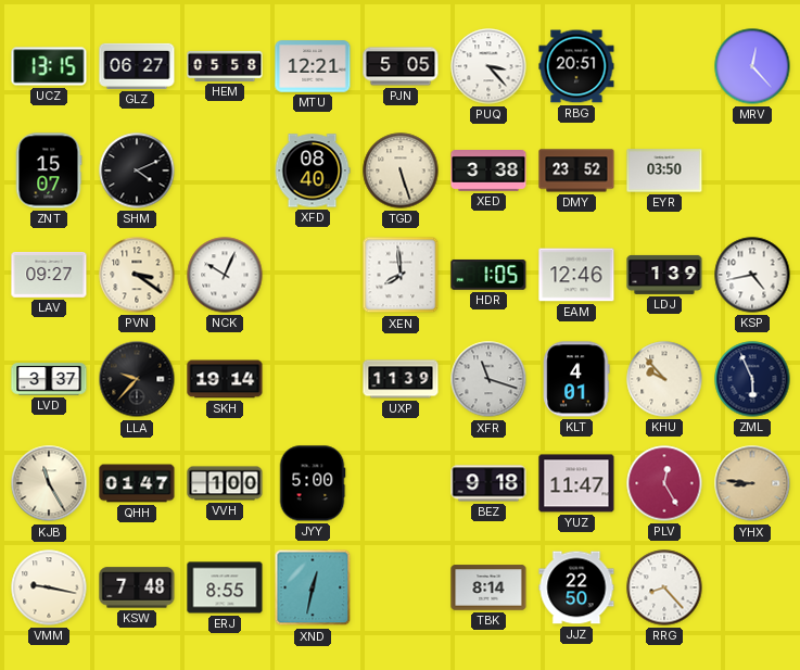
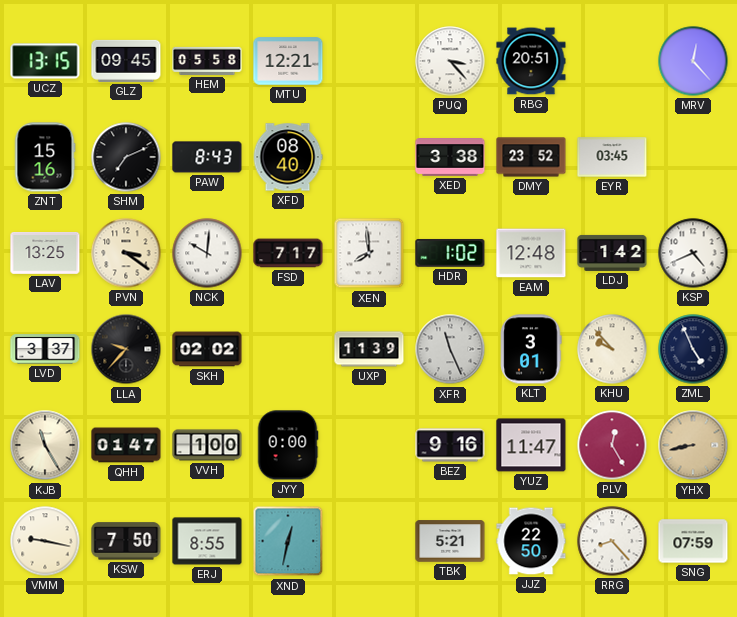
GLZ: 06:27 -> 09:45 (126, 61)
PJN: 5:05 -> none (401, 66)
ZNT: 15:07 -> 15:16 (45, 157)
SHM: 4:11 -> 7:11 (126, 157)
PAW: none -> 8:43 (207, 157)
TGD: 5:27 -> none (401, 170)
EYR: 03:50 -> 03:45 (612, 157)
LAV: 09:27 -> 13:25 (45, 254)
NCK: 10:04 -> 10:01 (207, 253)
FSD: none -> 7:17 (288, 253)
HDR: 1:05 -> 1:02 (450, 253)
EAM: 12:46 -> 12:48 (531, 253)
LDJ: 1:39 -> 1:42 (612, 253)
KSP: 4:43 -> 4:41 (693, 253)
SKH: 19:14 -> 02:02 (207, 349)
XFR: 11:18 -> 11:26 (450, 349)
KLT: 4:01 -> 3:01 (531, 349)
ZML: 5:56 -> 4:56 (693, 349)
JYY: 5:00 -> 0:00 (288, 445)
BEZ: 9:18 -> 9:16 (450, 445)
YHX: 8:46 -> 8:43 (693, 445)
KSW: 7:48 -> 7:50 (126, 541)
TBK: 8:14 -> 5:21 (450, 541)
SNG: none -> 07:59 (693, 541)
